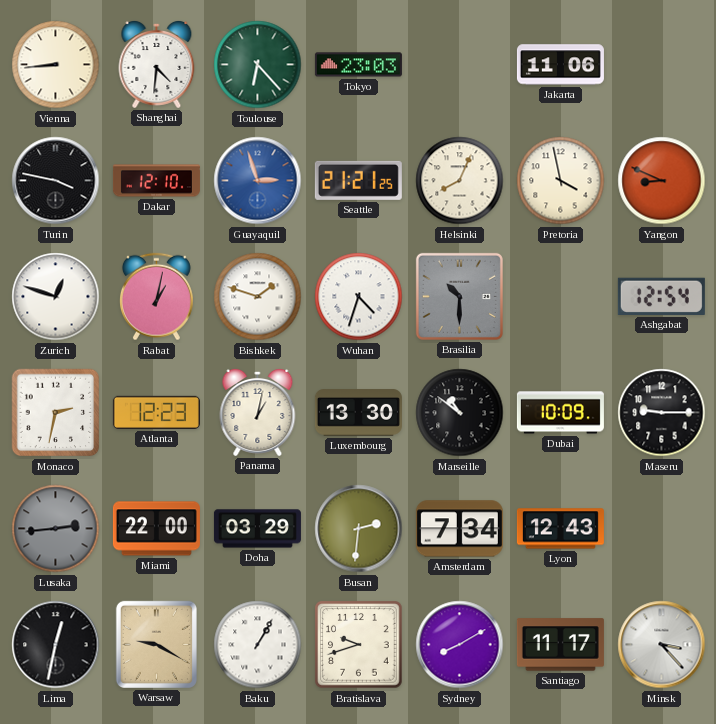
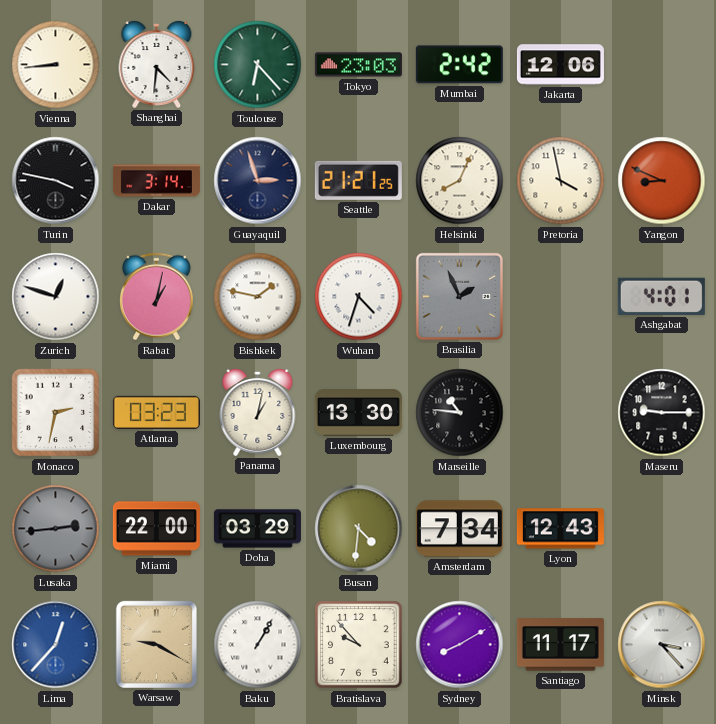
Mumbai: none -> 2:42 (459, 65)
Jakarta: 11:06 -> 12:06 (560, 65)
Dakar: 12:10 -> 3:14 (156, 181)
Guayaquil dial: blue -> navy (258, 181)
Bishkek: 1:48 -> 1:47 (258, 297)
Brasilia: 10:30 -> 1:56 (459, 296)
Ashgabat: 12:54 -> 4:01 (661, 296)
Atlanta: 12:23 -> 03:23 (156, 412)
Marseille: 10:51 -> 10:46 (460, 413)
Dubai: 10:09 -> none (560, 413)
Busan: 2:31 -> 4:31 (359, 529)
Lima: 12:32 -> 12:37 (56, 645)
Lima dial: black -> blue (56, 645)
Bratislava: 9:42 -> 9:53 (359, 645)
